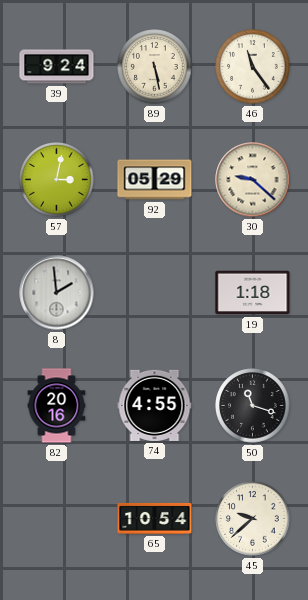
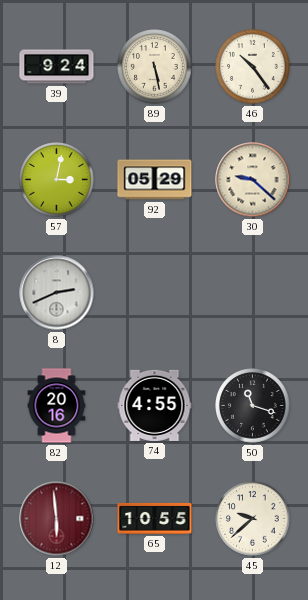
46: 11:24 -> 10:24 (253, 67)
8: 1:59 -> 2:41 (57, 293)
19: 1:18 -> none (253, 293)
12: none -> 5:59 (57, 519)
65: 10:54 -> 10:55 (155, 518)
